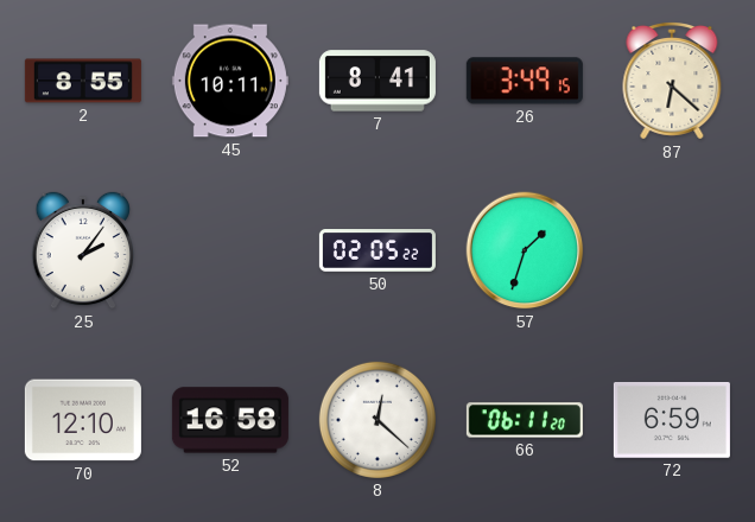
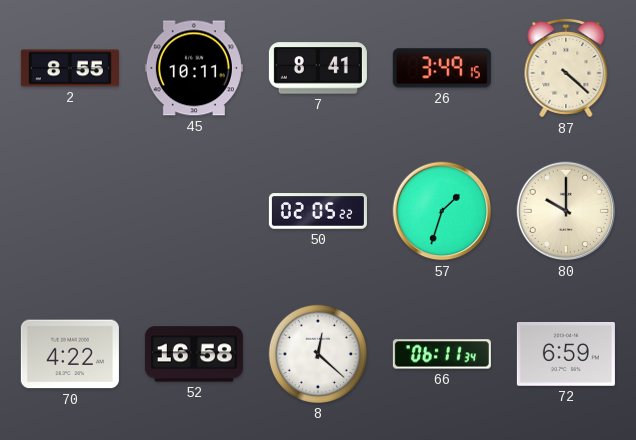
87: 6:22 -> 4:22 (566, 69)
25: 2:06 -> none (82, 250)
80: none -> 10:00 (566, 211)
70: 12:10 -> 4:22 (70, 354)
66: 06:11:20 -> 06:11:34 (442, 354)
